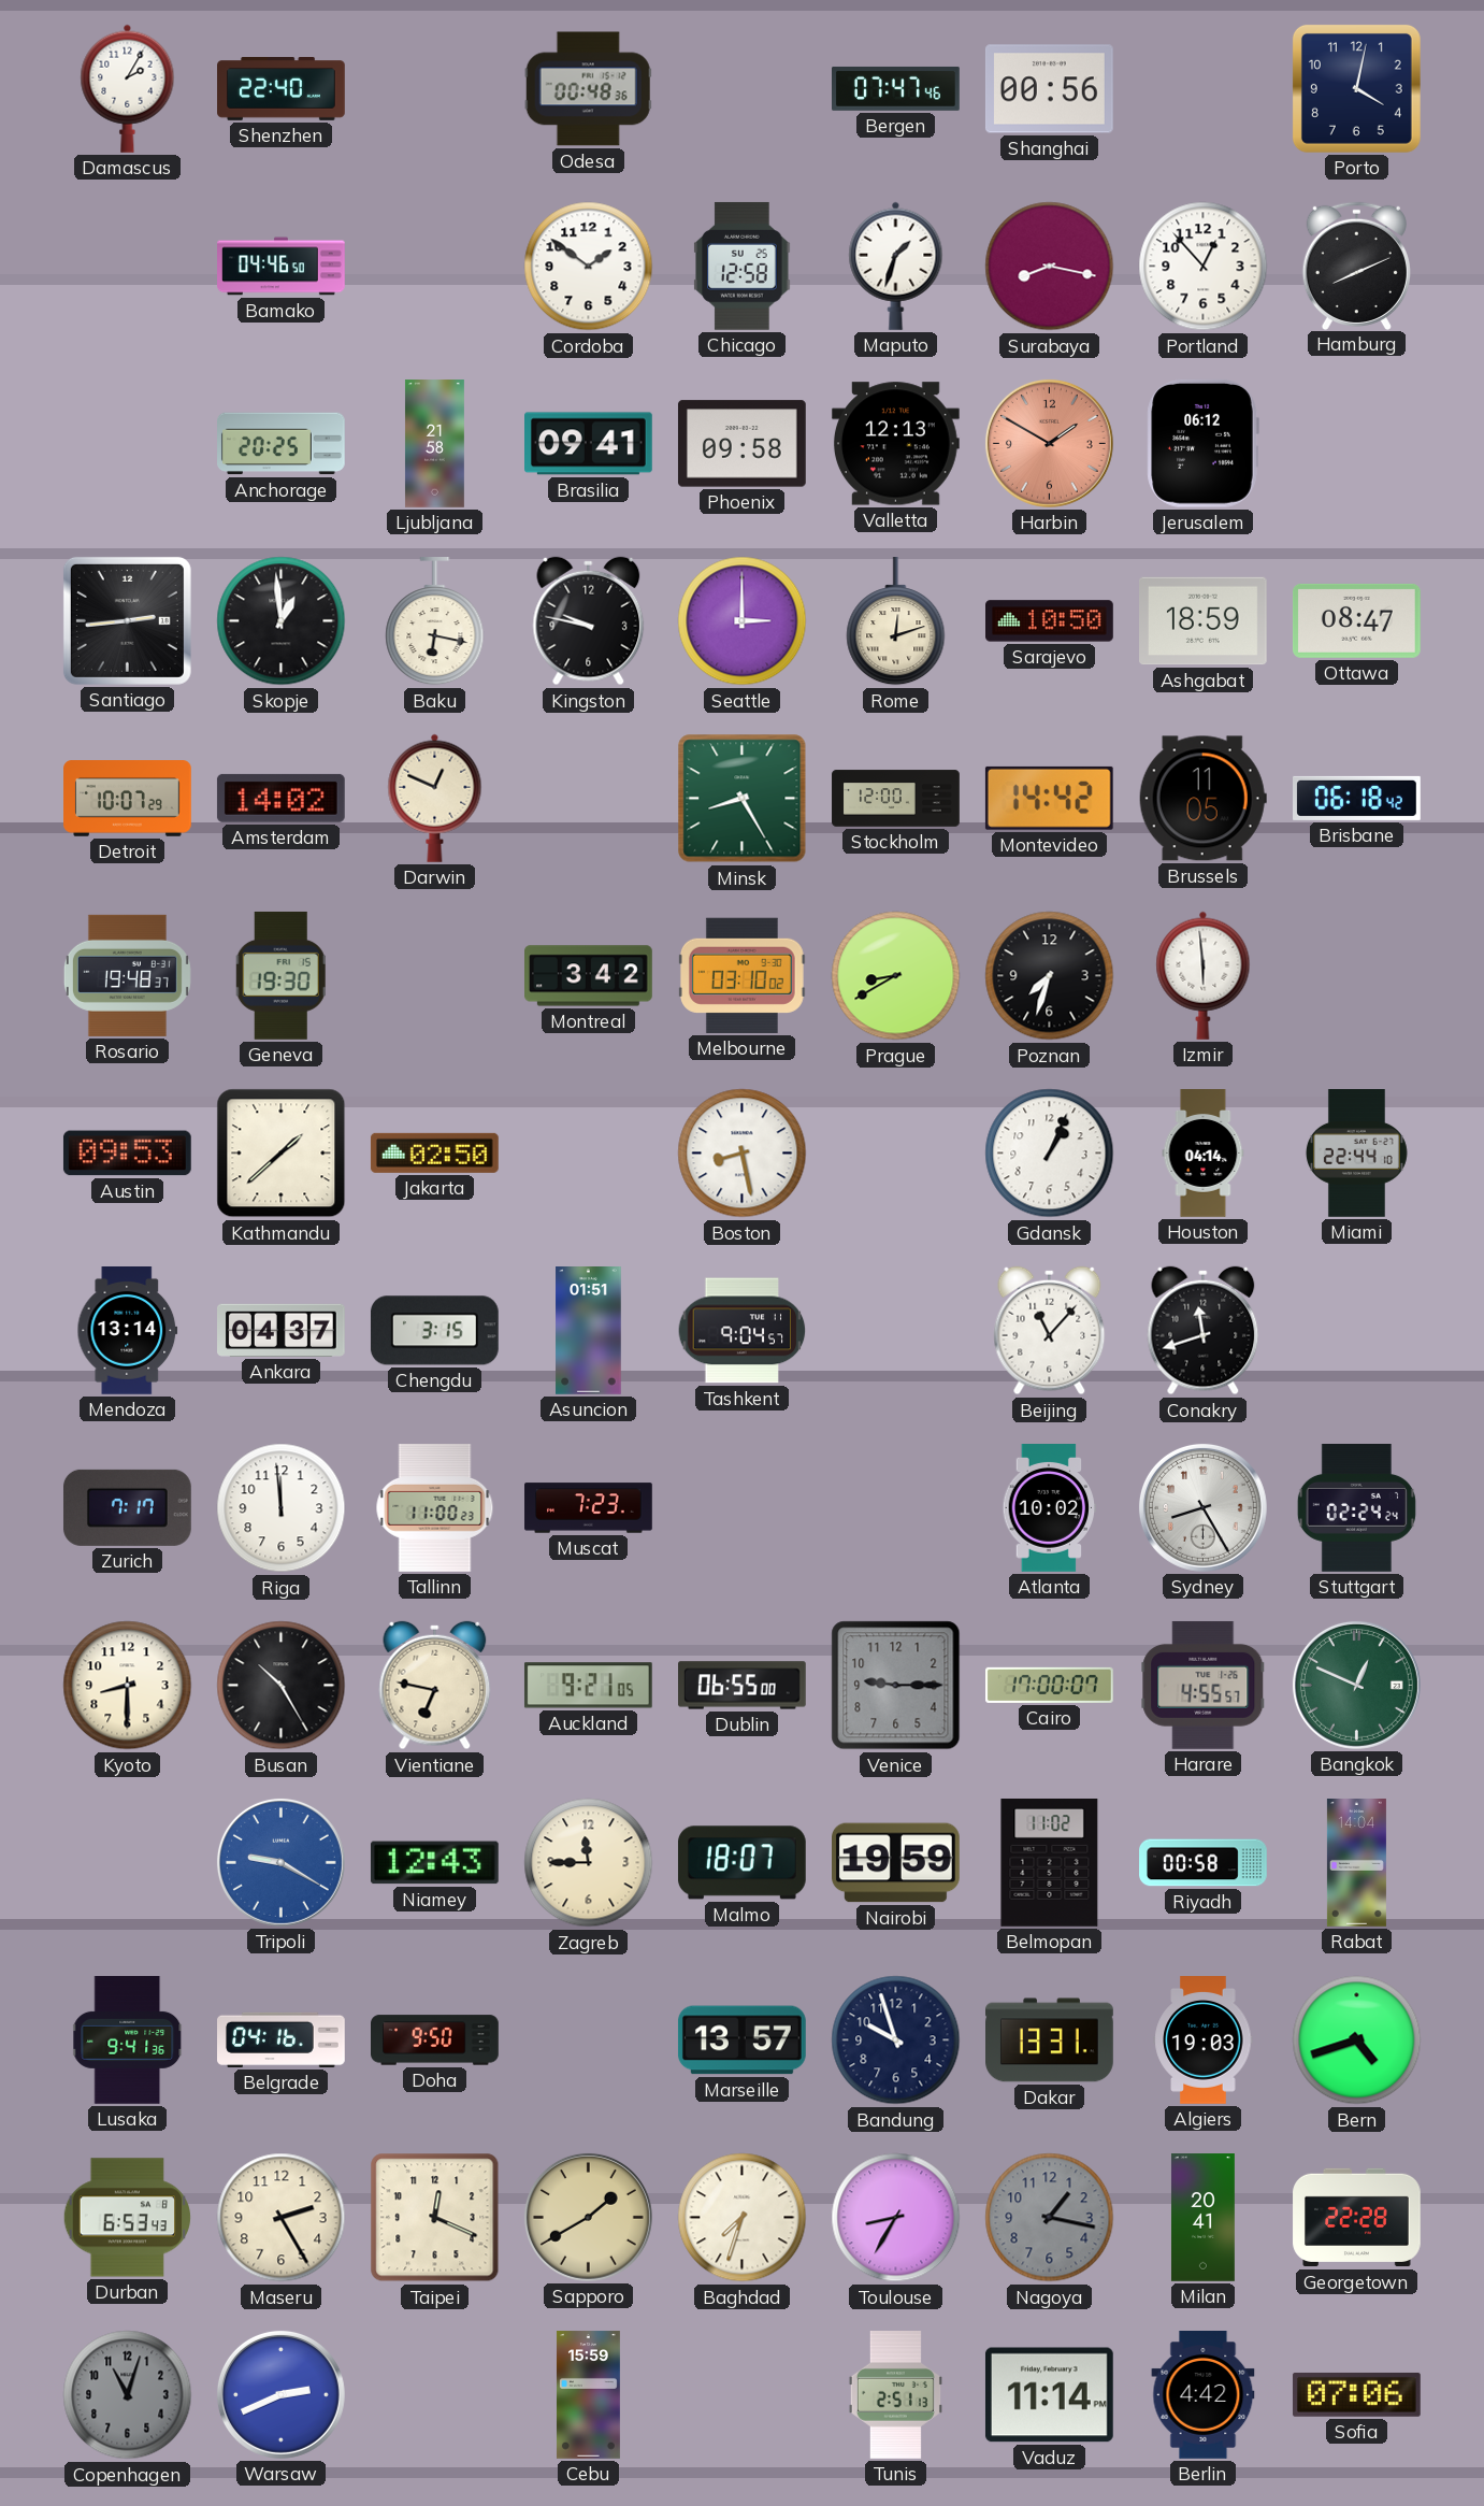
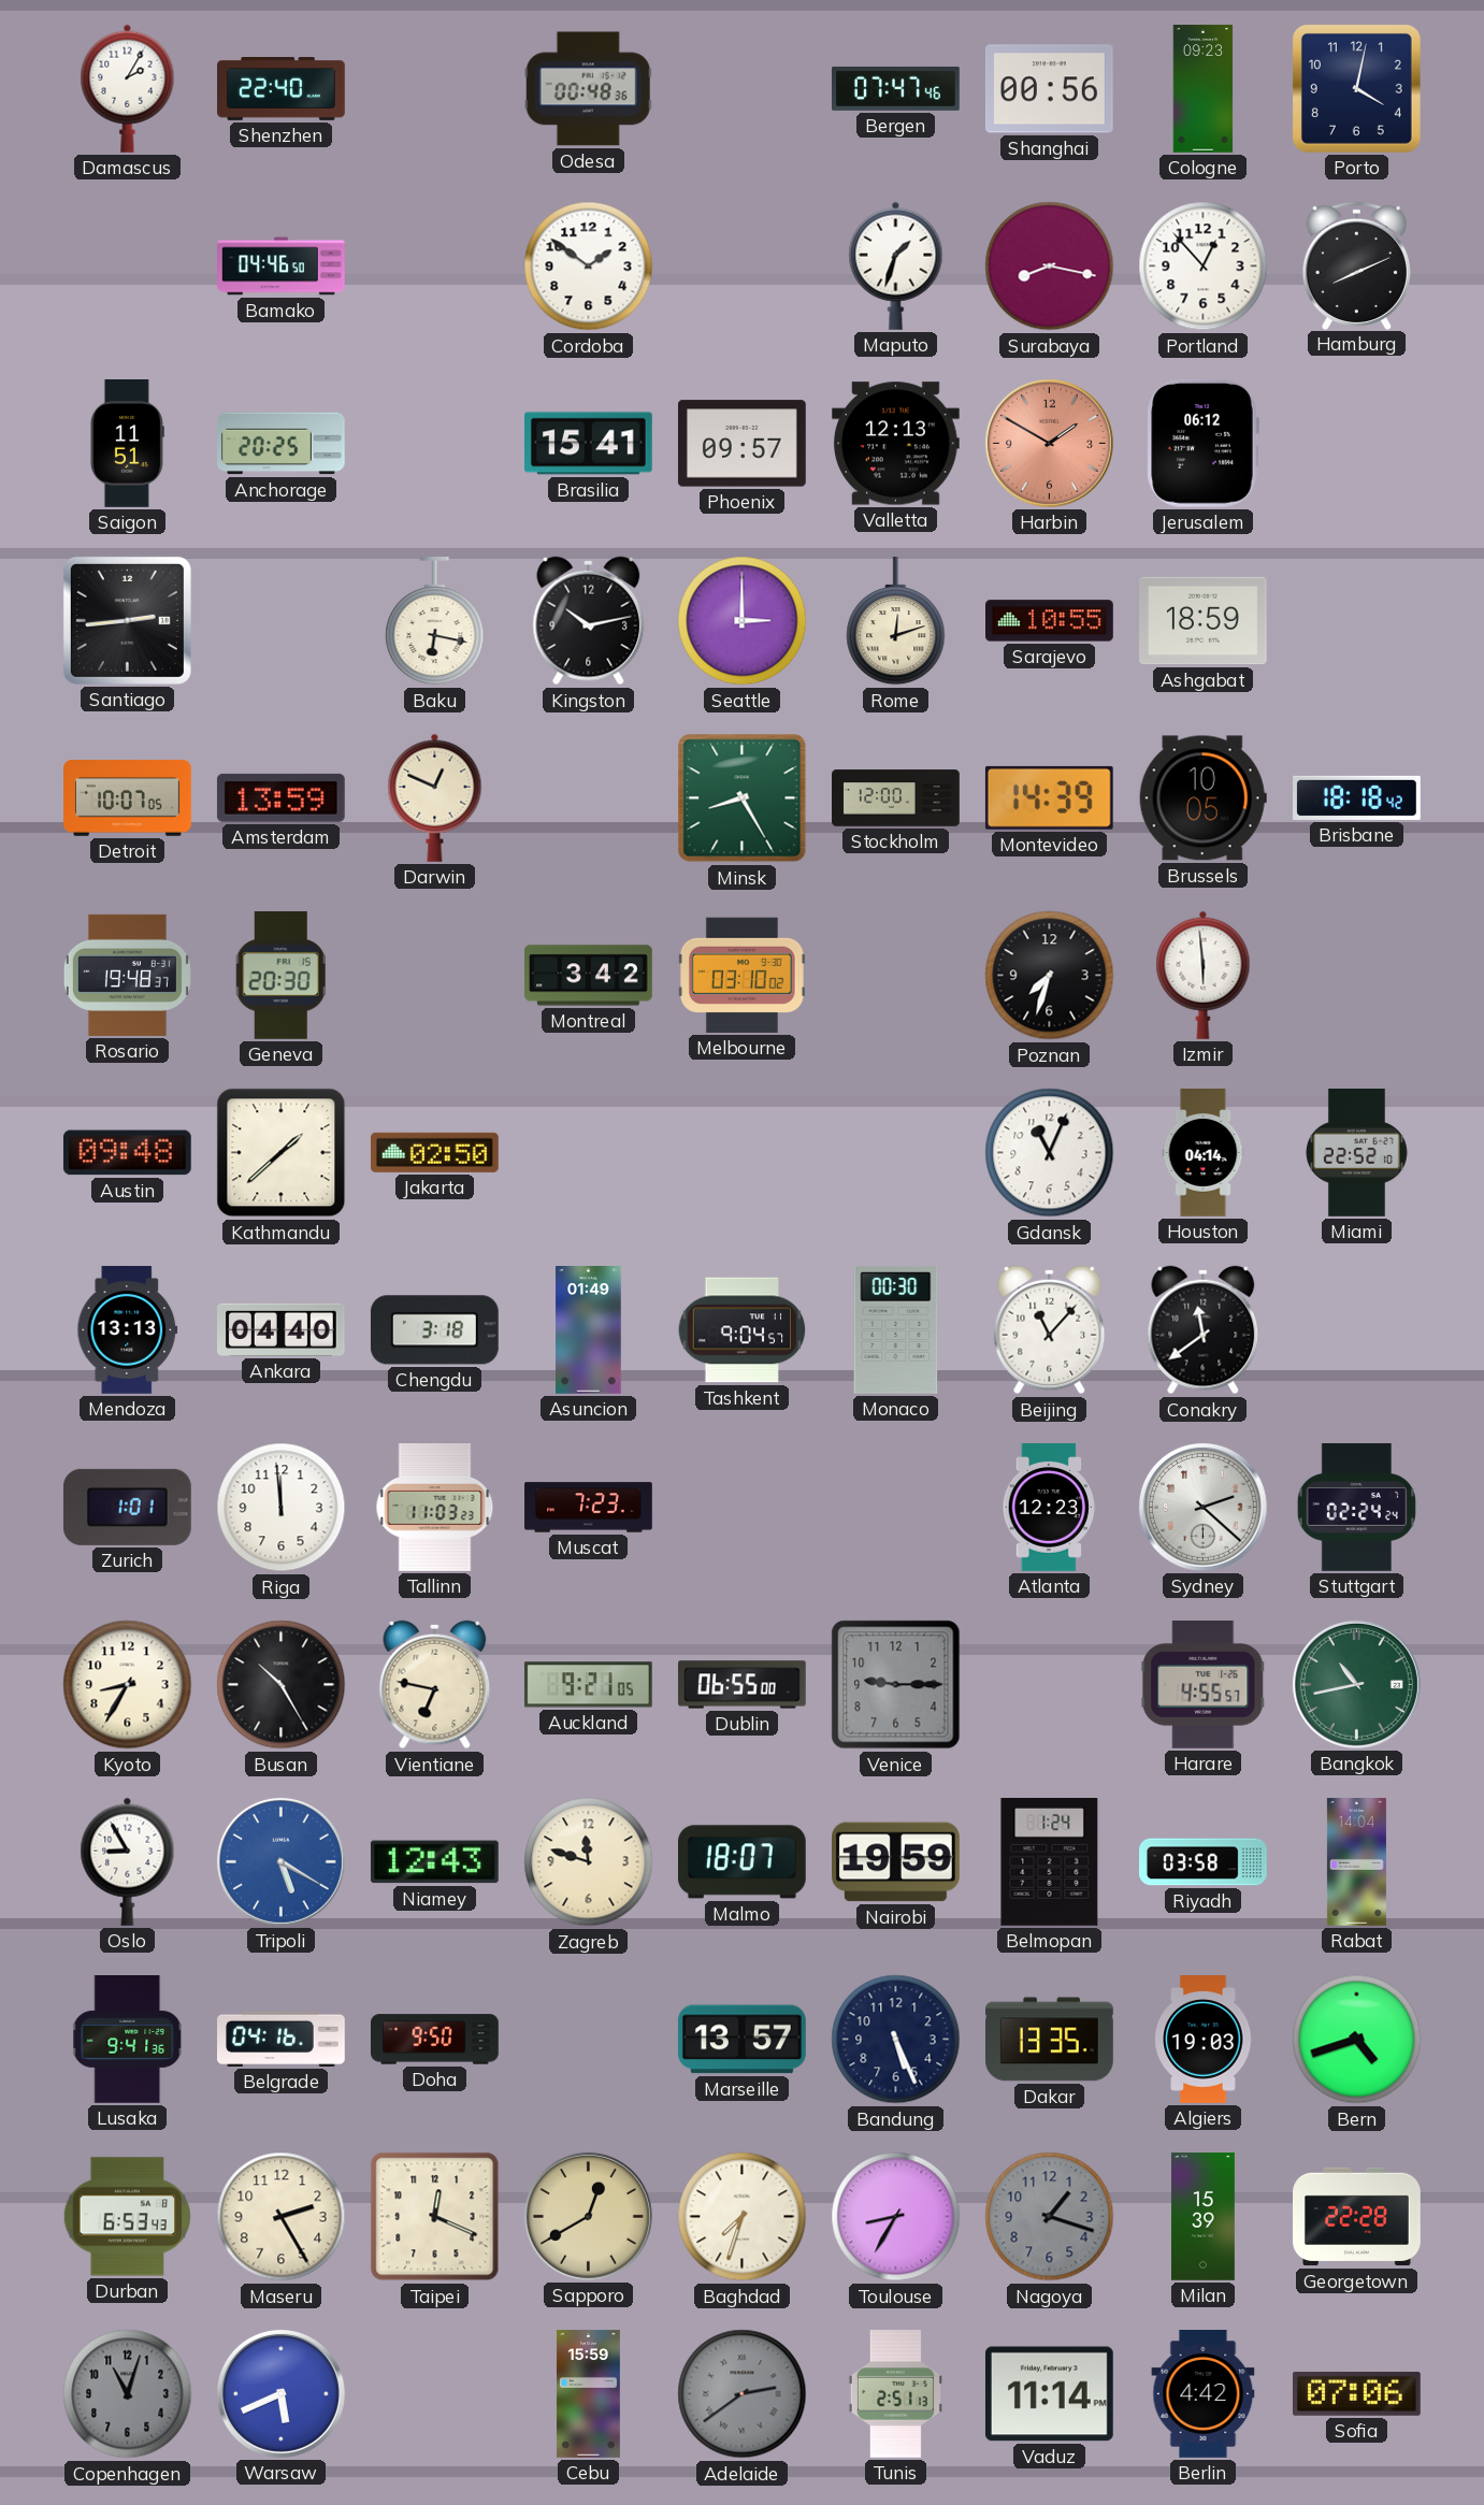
Cologne: none -> 09:23 (1204, 89)
Chicago: 12:58 -> none (743, 266)
Saigon: none -> 11:51 (127, 444)
Ljubljana: 21:58 -> none (434, 444)
Brasilia: 09:41 -> 15:41 (589, 444)
Phoenix: 09:58 -> 09:57 (743, 444)
Skopje: 12:59 -> none (282, 621)
Kingston: 9:47 -> 10:13 (589, 621)
Sarajevo: 10:50 -> 10:55 (1050, 621)
Ottawa: 08:47 -> none (1357, 620)
Detroit: 10:07:29 -> 10:07:05 (128, 798)
Amsterdam: 14:02 -> 13:59 (280, 797)
Montevideo: 14:42 -> 14:39 (1049, 797)
Brussels: 11:05 -> 10:05 (1202, 798)
Brisbane: 06:18 -> 18:18 (1357, 797)
Geneva: 19:30 -> 20:30 (280, 975)
Prague: 8:40 -> none (896, 976)
Austin: 09:53 -> 09:48 (127, 1153)
Boston: 8:28 -> none (743, 1154)
Gdansk: 1:04 -> 11:04 (1050, 1153)
Miami: 22:44 -> 22:52 (1356, 1153)
Mendoza: 13:14 -> 13:13 (128, 1330)
Ankara: 04:37 -> 04:40 (282, 1329)
Chengdu: 3:15 -> 3:18 (434, 1330)
Asuncion: 01:51 -> 01:49 (589, 1330)
Monaco: none -> 00:30 (896, 1329)
Conakry: 11:42 -> 11:39 (1204, 1330)
Zurich: 7:17 -> 1:01 (127, 1507)
Tallinn: 11:00 -> 11:03 (435, 1508)
Atlanta: 10:02 -> 12:23 (1049, 1508)
Sydney: 8:25 -> 2:22 (1202, 1507)
Kyoto: 8:30 -> 8:35 (128, 1685)
Cairo: 17:00 -> none (1050, 1685)
Bangkok: 12:49 -> 10:43 (1356, 1684)
Oslo: none -> 8:55 (128, 1861)
Tripoli: 9:20 -> 5:20 (280, 1861)
Zagreb: 11:45 -> 11:48 (589, 1862)
Belmopan: 11:02 -> 1:24 (1050, 1862)
Riyadh: 00:58 -> 03:58 (1204, 1862)
Bandung: 9:57 -> 5:26 (896, 2040)
Dakar: 13:31 -> 13:35 (1050, 2040)
Sapporo: 1:40 -> 12:40 (588, 2216)
Nagoya: 1:17 -> 1:18 (1050, 2217)
Milan: 20:41 -> 15:39 (1202, 2217)
Warsaw: 2:41 -> 5:41 (280, 2393)
Adelaide: none -> 2:39 (743, 2394)
